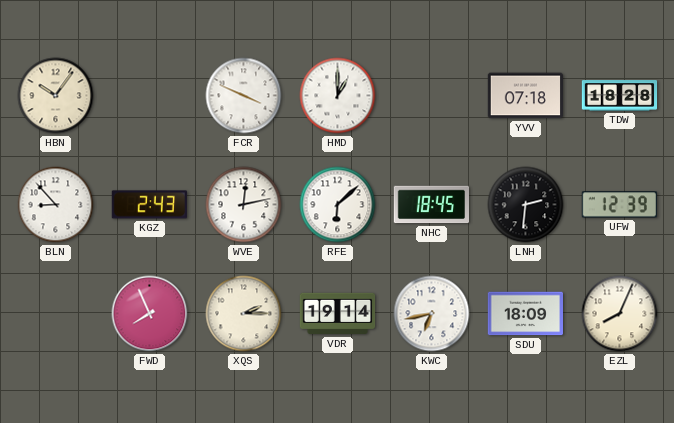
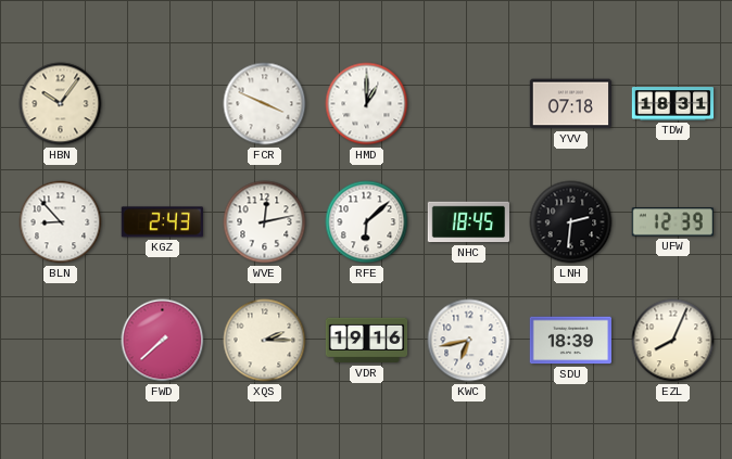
TDW: 18:28 -> 18:31 (673, 104)
FWD: 7:56 -> 7:38 (163, 341)
VDR: 19:14 -> 19:16 (367, 341)
SDU: 18:09 -> 18:39 (570, 341)
